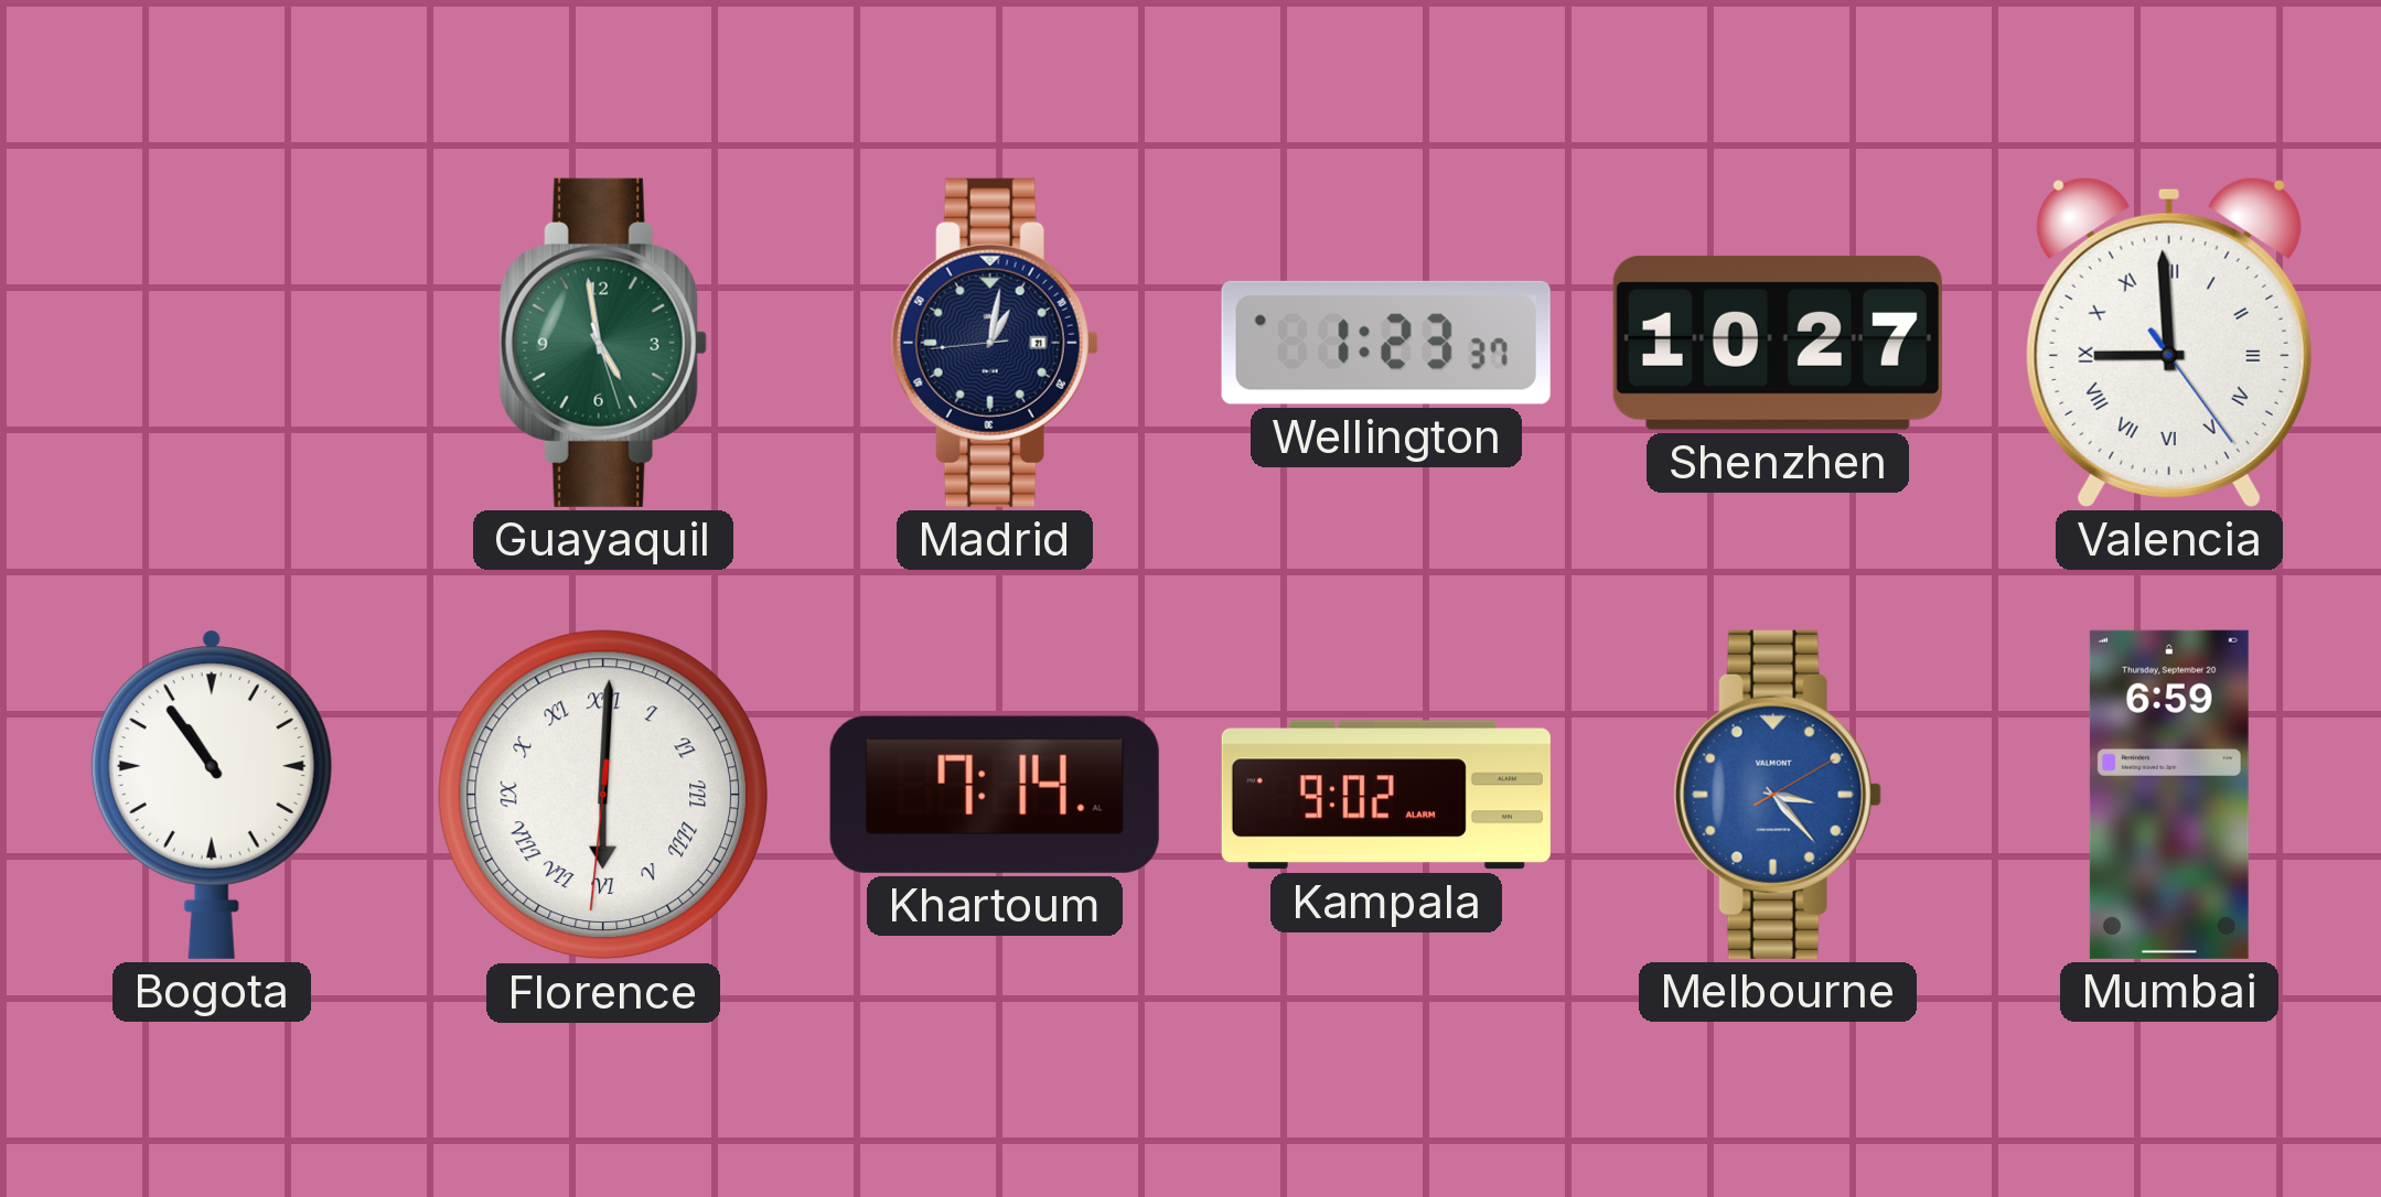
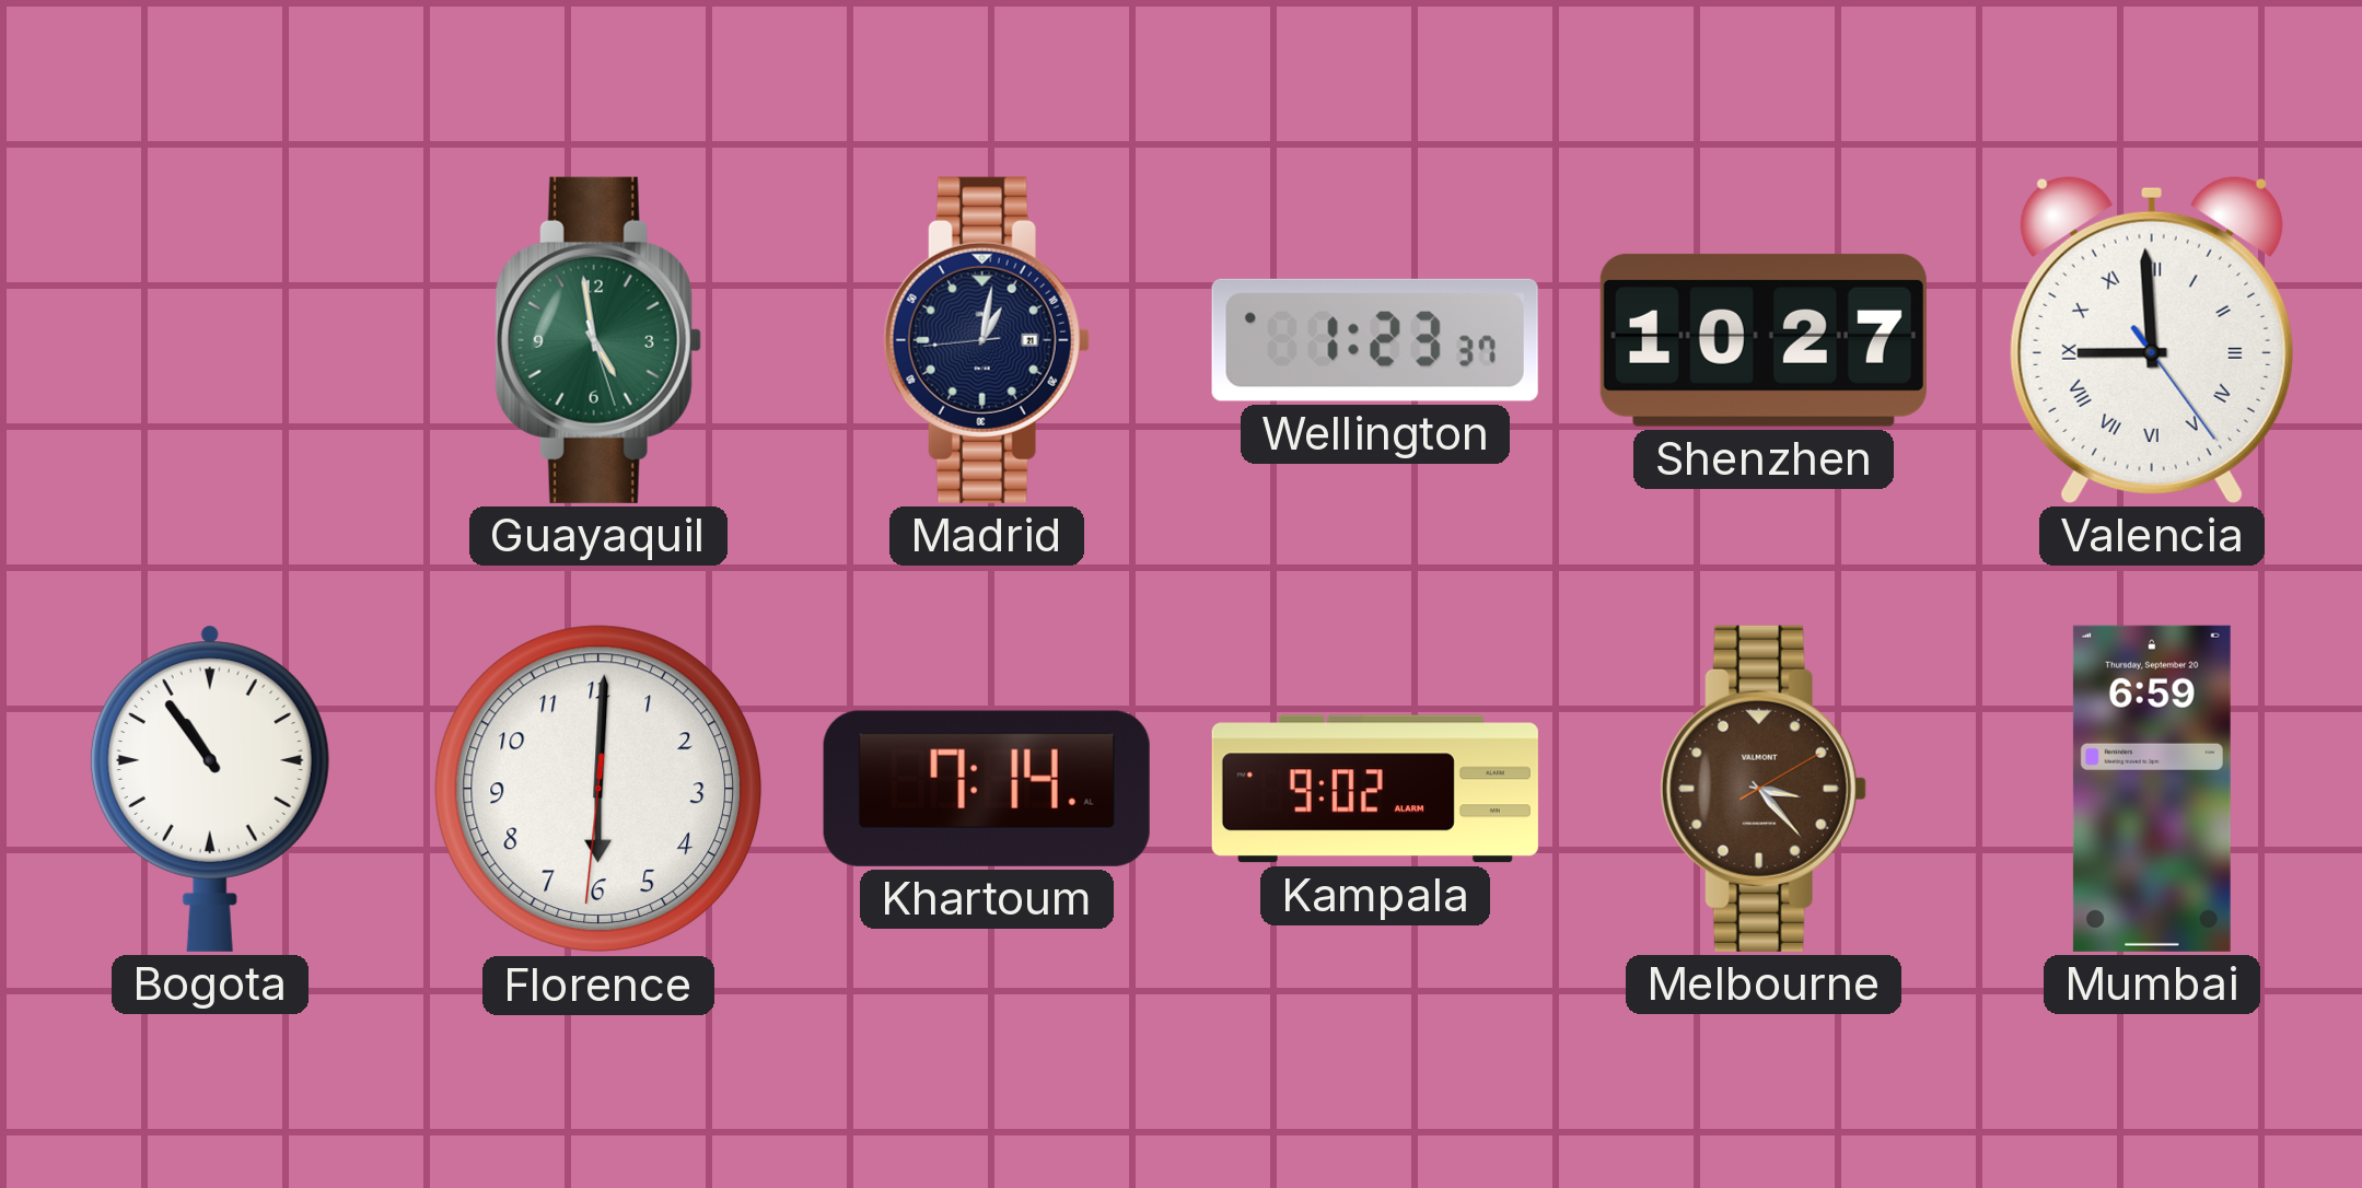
Florence numerals: Roman -> Arabic (598, 789)
Melbourne dial: blue -> brown (1764, 789)
